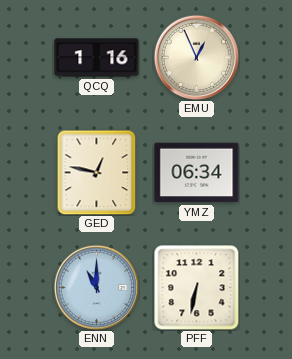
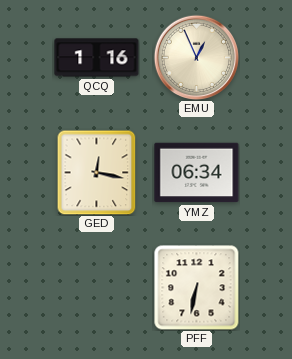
GED: 12:47 -> 12:17 (97, 172)
ENN: 11:00 -> none (96, 287)
